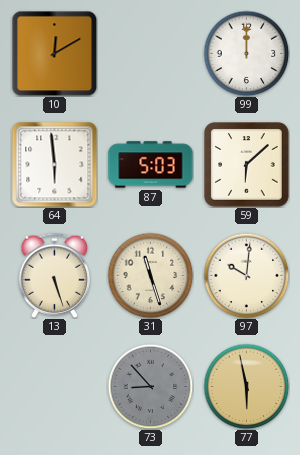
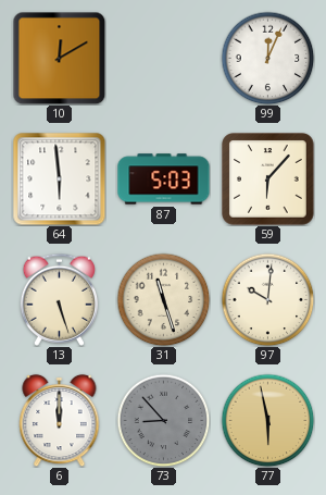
99: 12:00 -> 12:04 (267, 58)
59: 6:08 -> 6:07 (268, 180)
6: none -> 12:00 (60, 420)
